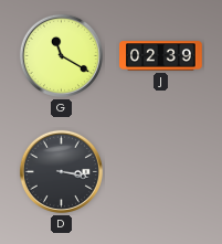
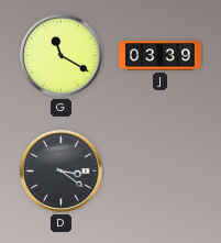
J: 02:39 -> 03:39 (161, 56)
D: 3:17 -> 3:21 (60, 170)
